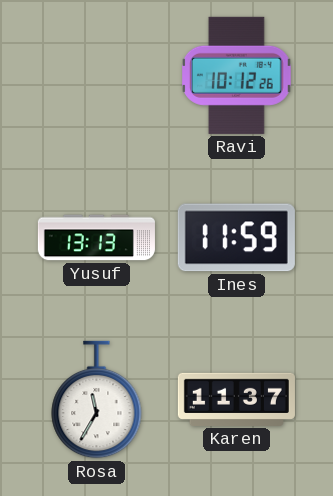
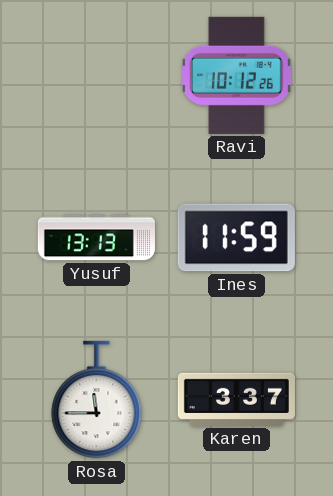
Rosa: 11:35 -> 11:45 (97, 400)
Karen: 11:37 -> 3:37 (236, 399)
